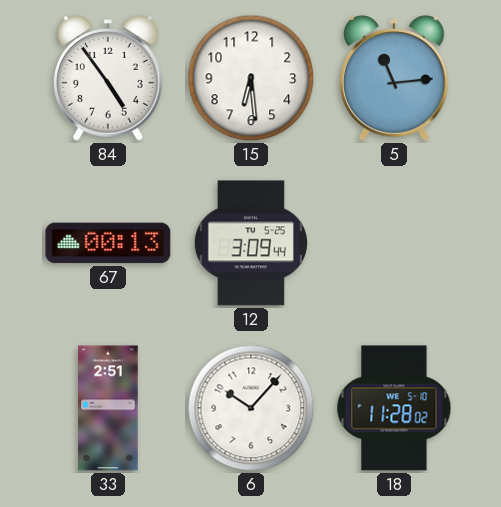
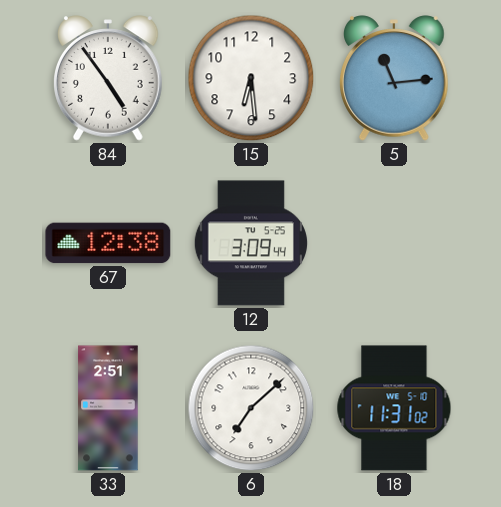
67: 00:13 -> 12:38 (108, 243)
6: 10:07 -> 7:08 (251, 408)
18: 11:28 -> 11:31 (394, 408)
